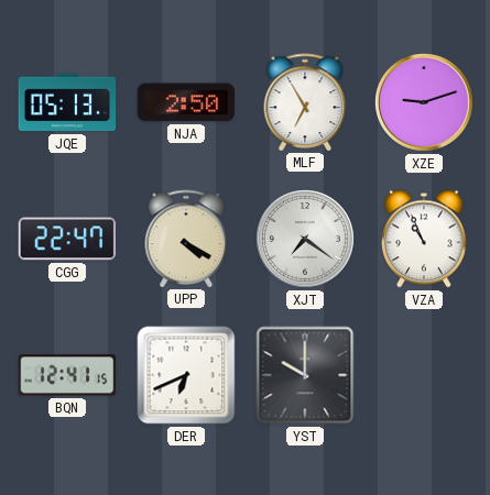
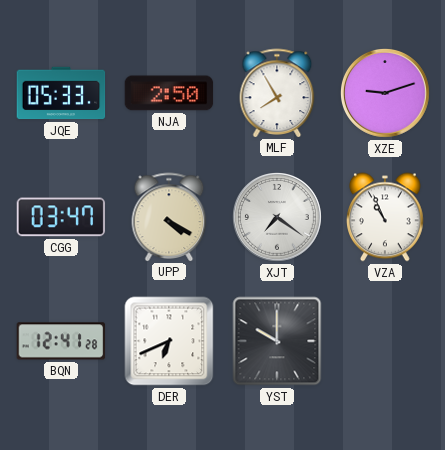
JQE: 05:13 -> 05:33 (61, 93)
MLF: 6:55 -> 7:55 (277, 93)
CGG: 22:47 -> 03:47 (61, 217)
BQN: 12:41:15 -> 12:41:28 (61, 341)
